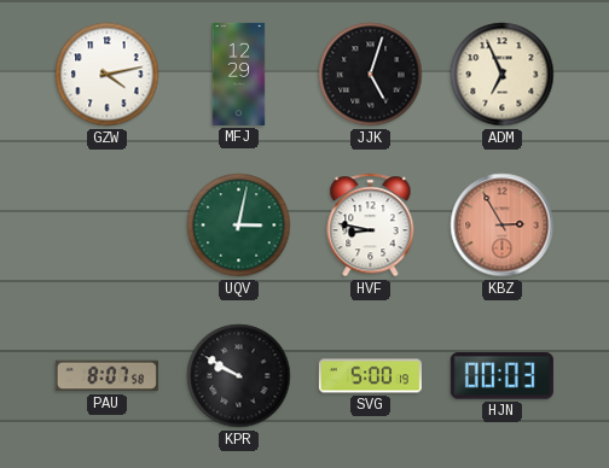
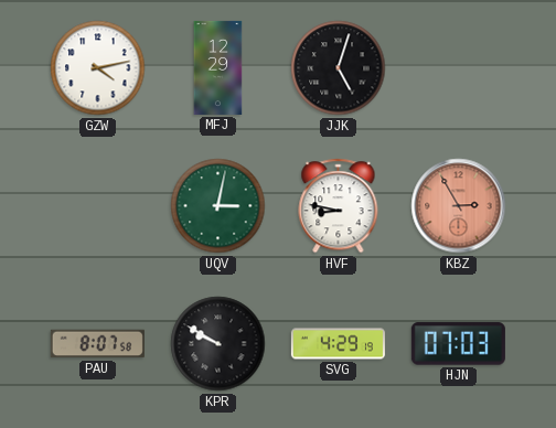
ADM: 6:56 -> none (503, 75)
SVG: 5:00 -> 4:29 (338, 344)
HJN: 00:03 -> 07:03 (458, 344)
